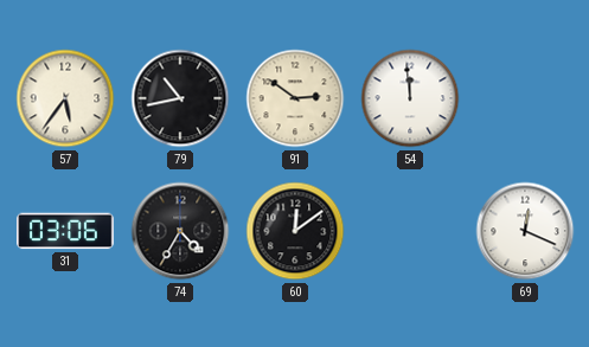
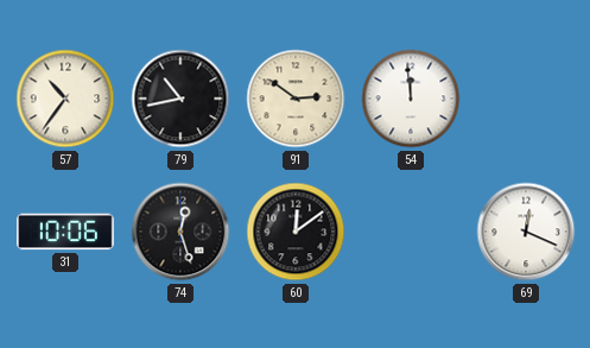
57: 5:36 -> 10:36 (65, 99)
31: 03:06 -> 10:06 (65, 232)
74: 4:35 -> 12:27 (180, 232)
